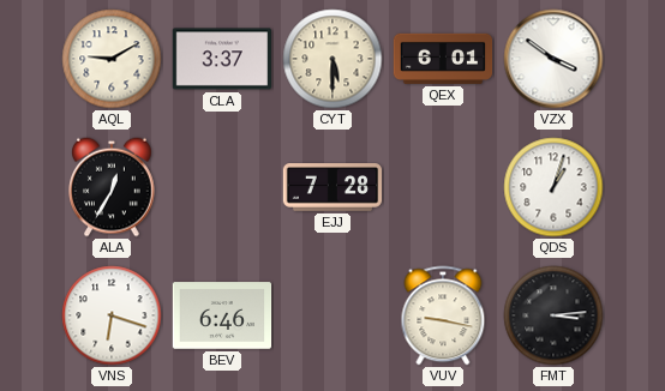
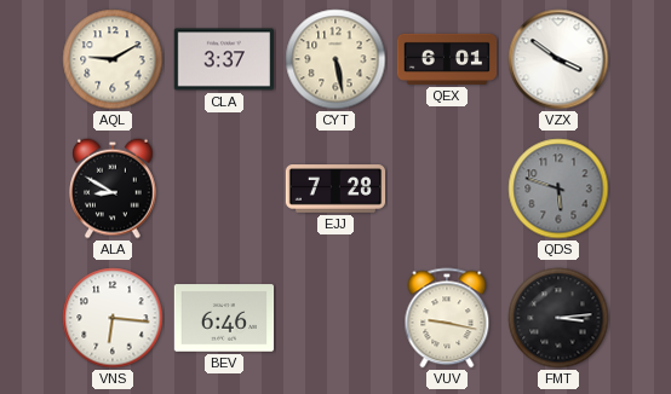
CYT: 5:30 -> 5:28 (335, 59)
ALA: 12:35 -> 8:50 (114, 189)
QDS: 1:03 -> 5:48 (558, 189)
QDS dial: white -> grey (558, 189)
VNS: 6:18 -> 6:16 (113, 318)
